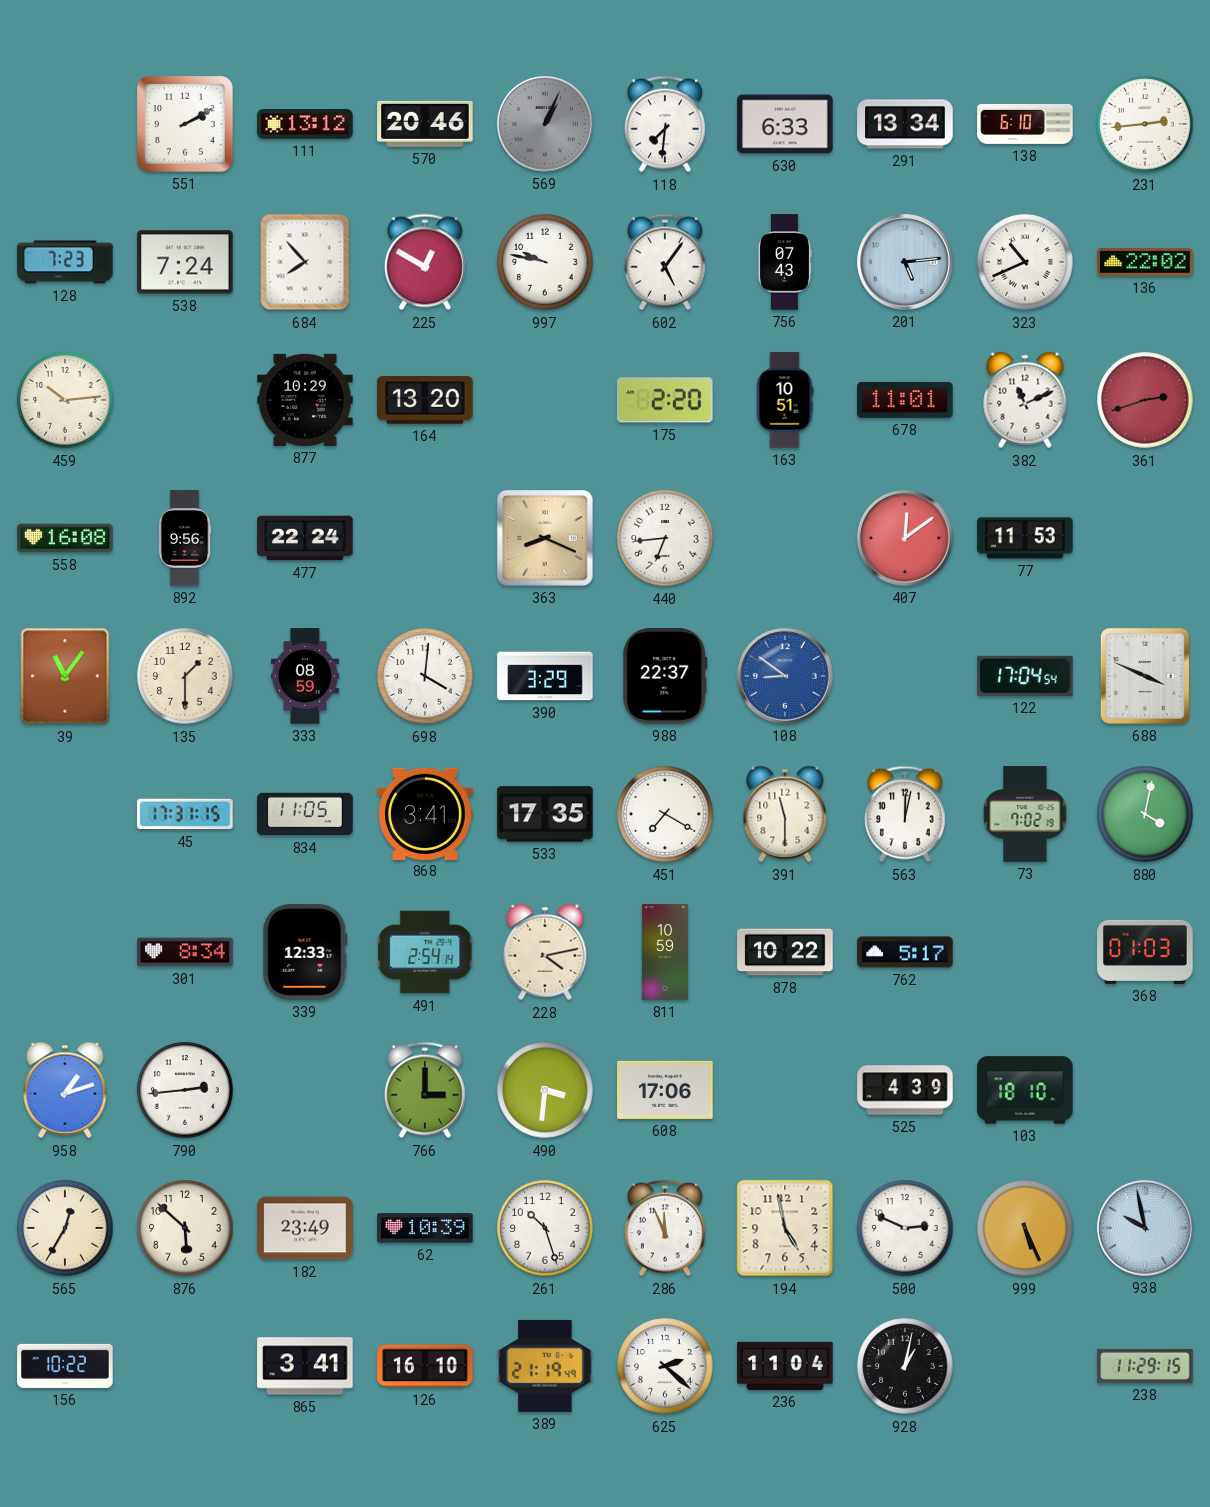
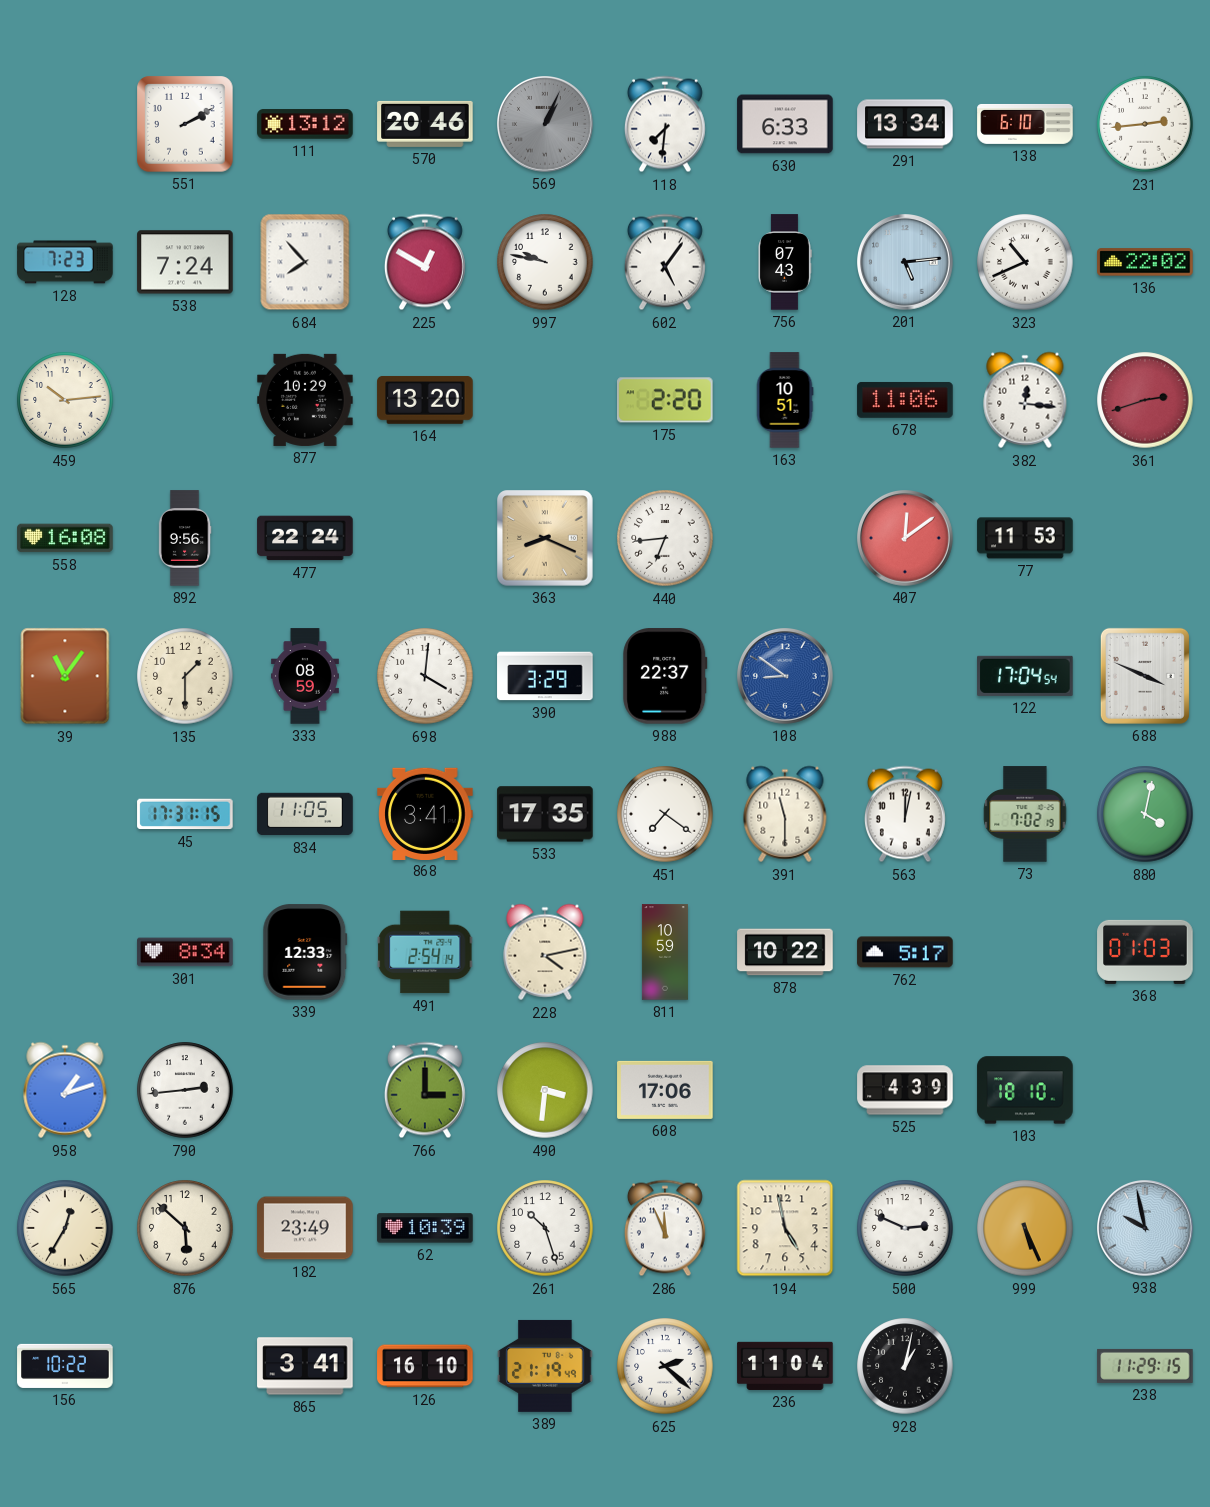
678: 11:01 -> 11:06 (905, 400)
382: 11:11 -> 12:16 (1025, 400)
451: 7:20 -> 7:21 (665, 814)
